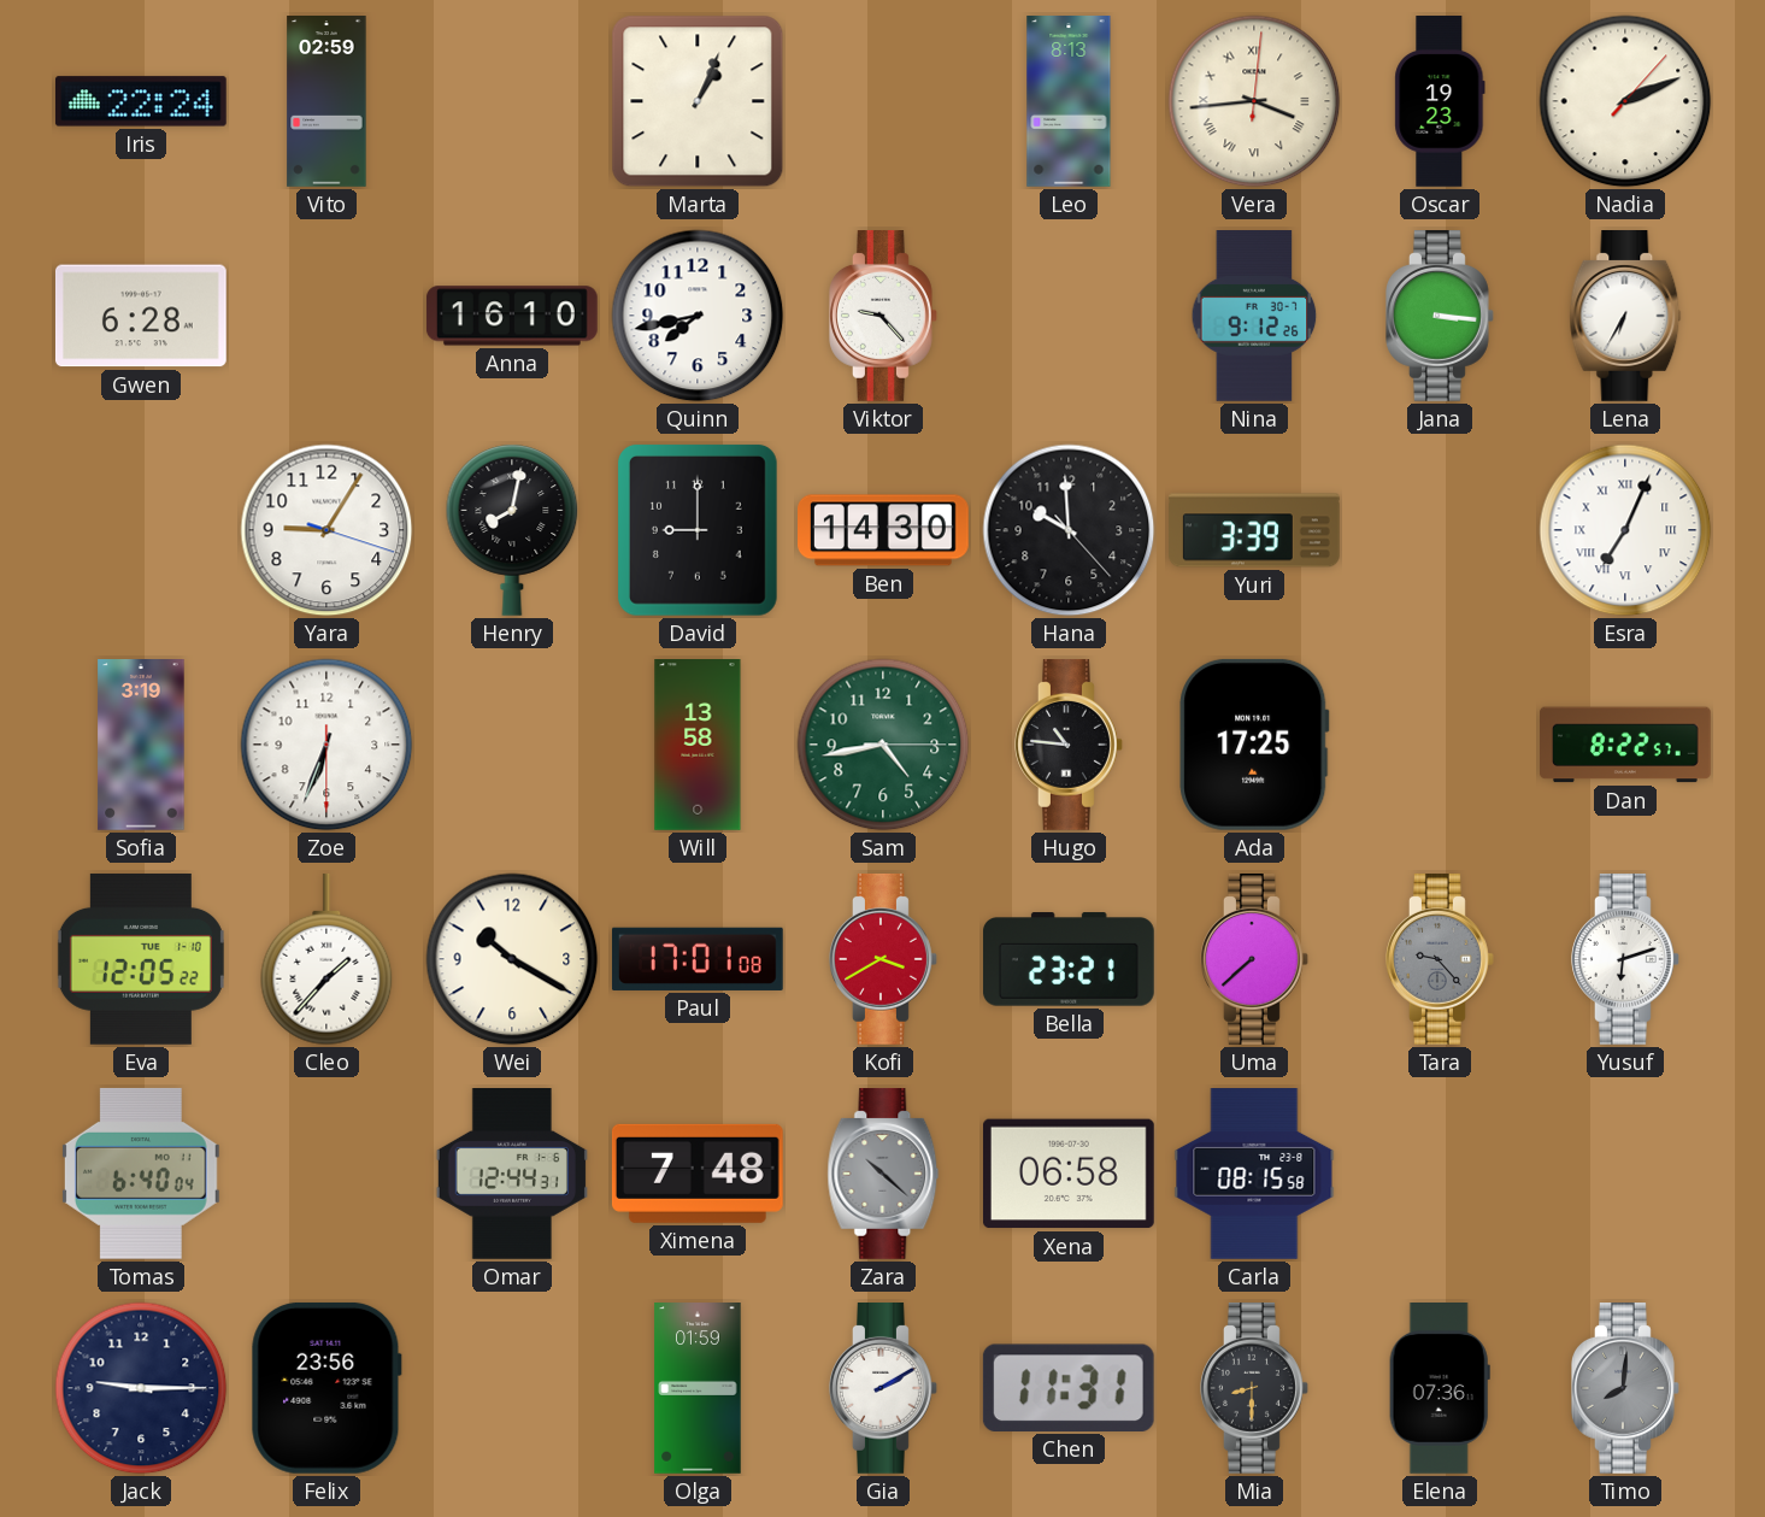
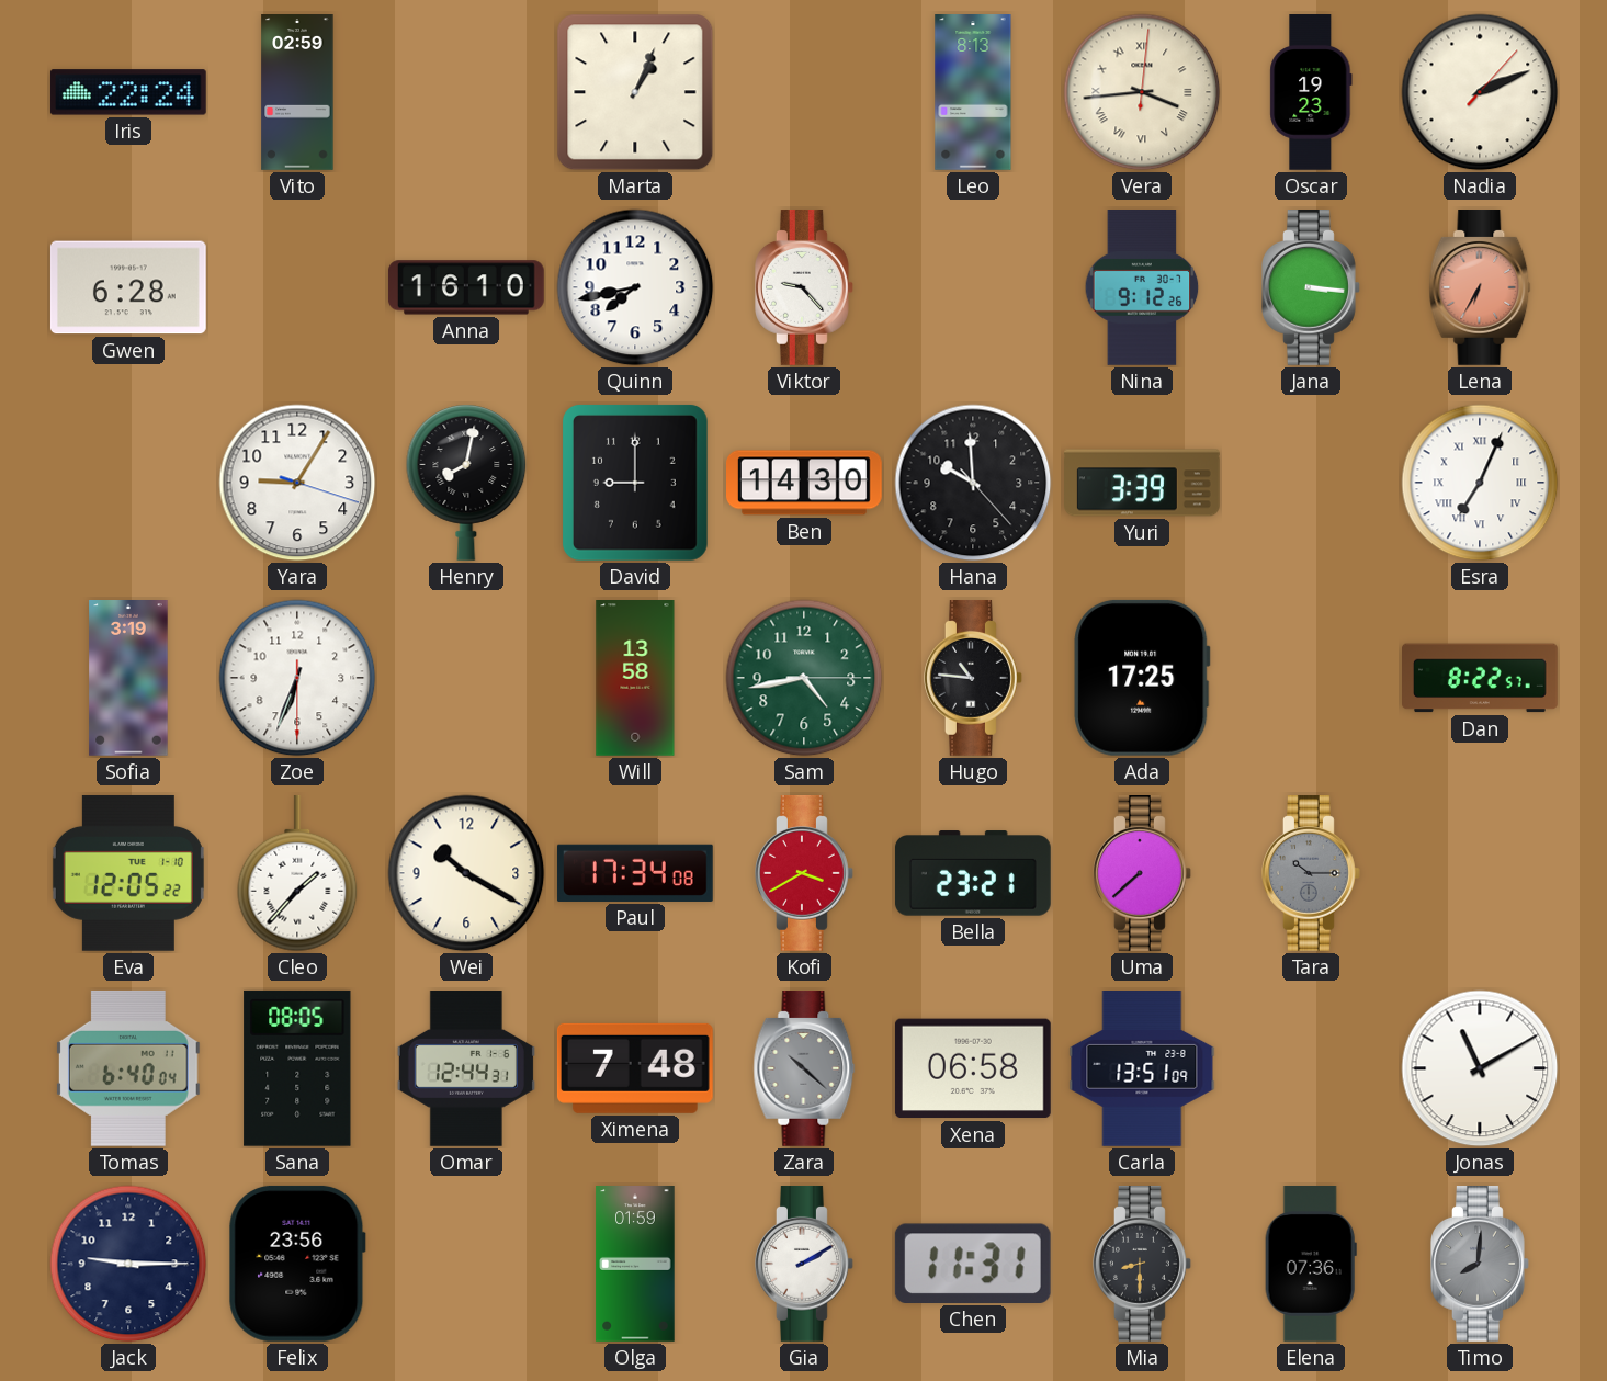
Lena dial: white -> salmon (1480, 288)
Paul: 17:01 -> 17:34 (635, 873)
Tara: 9:23 -> 10:15 (1312, 874)
Yusuf: 6:12 -> none (1626, 960)
Sana: none -> 08:05 (297, 1068)
Carla: 08:15 -> 13:51 (1142, 1069)
Jonas: none -> 11:10 (1480, 1068)
